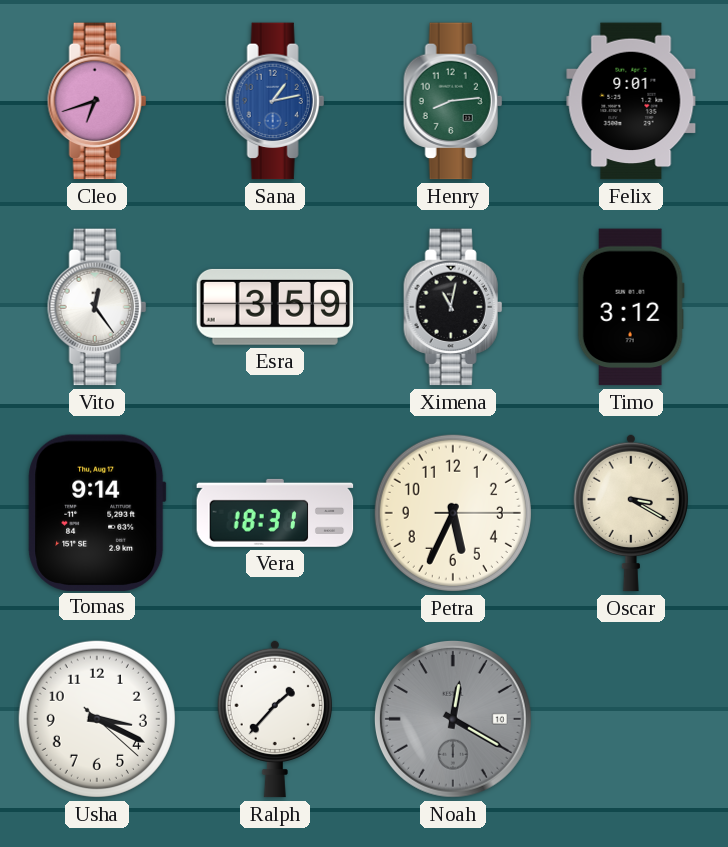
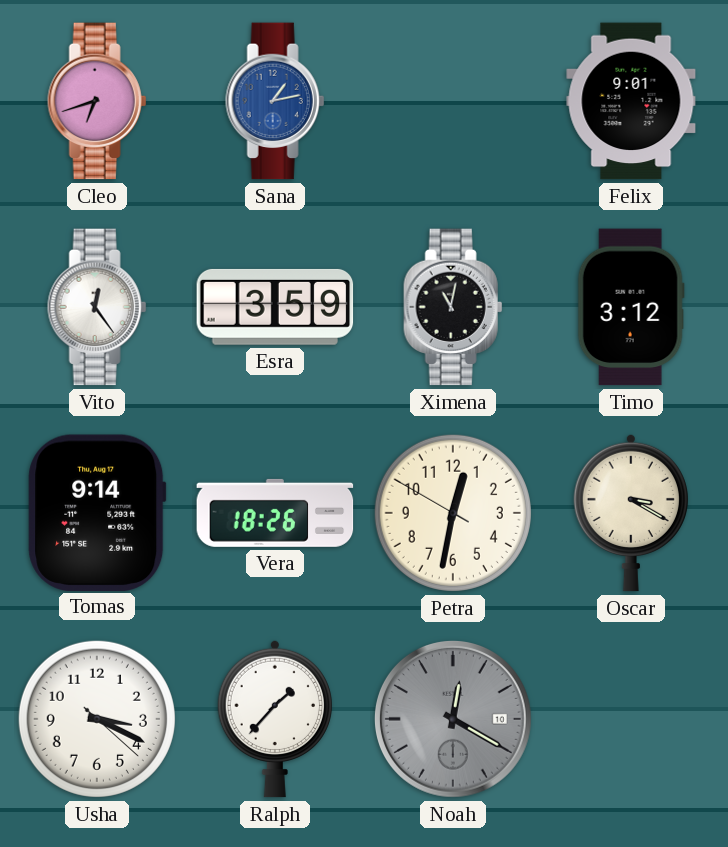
Henry: 8:14 -> none (453, 101)
Vera: 18:31 -> 18:26 (275, 513)
Petra: 5:34 -> 12:31 (453, 513)
